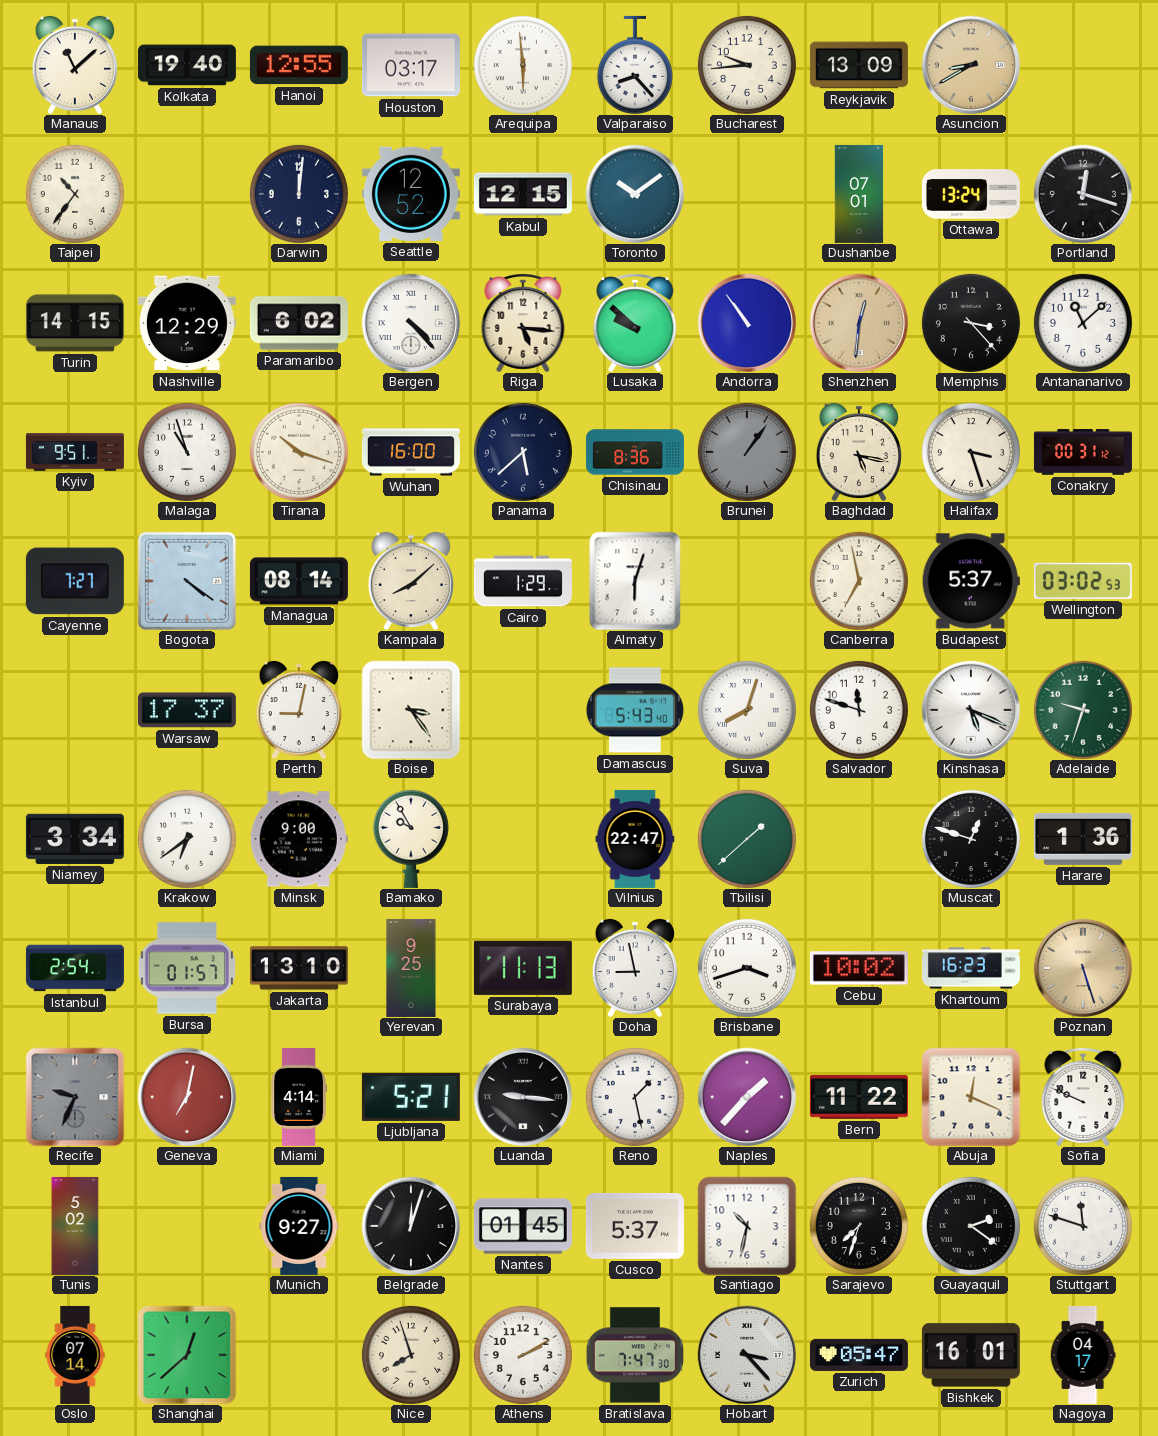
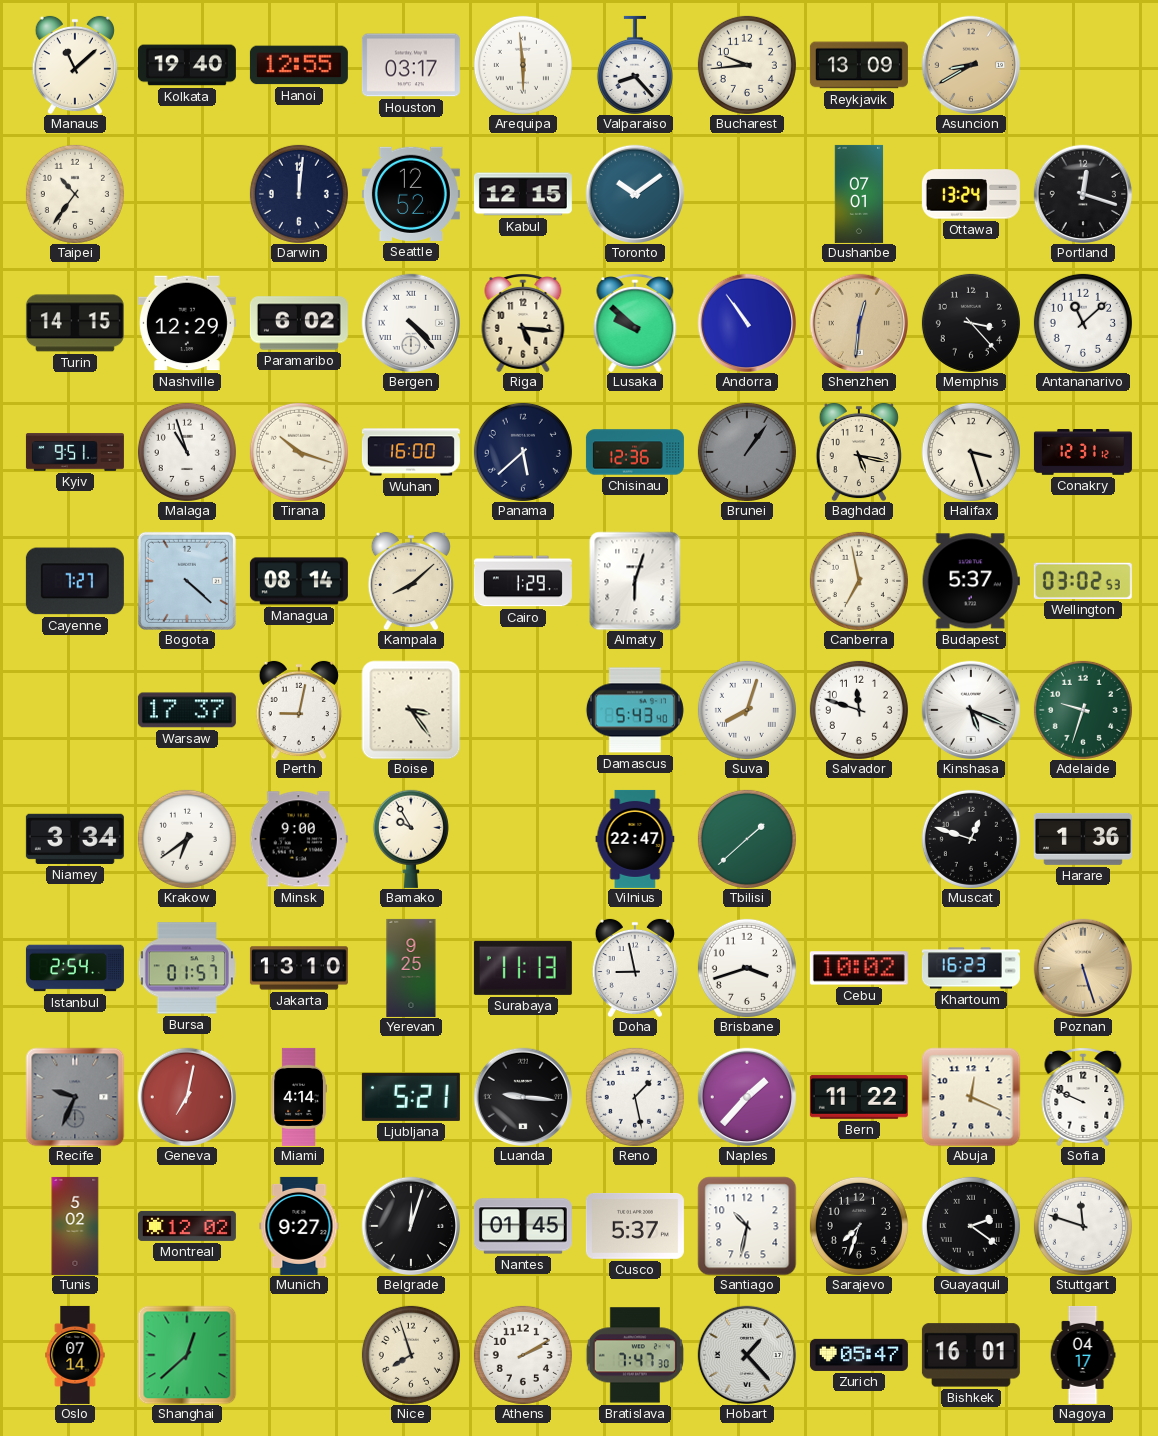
Chisinau: 8:36 -> 12:36 (635, 452)
Conakry: 00:31 -> 12:31 (1083, 452)
Bogota: 4:21 -> 4:22 (187, 581)
Montreal: none -> 12:02 (187, 1226)
Hobart: 3:23 -> 1:23 (746, 1354)
